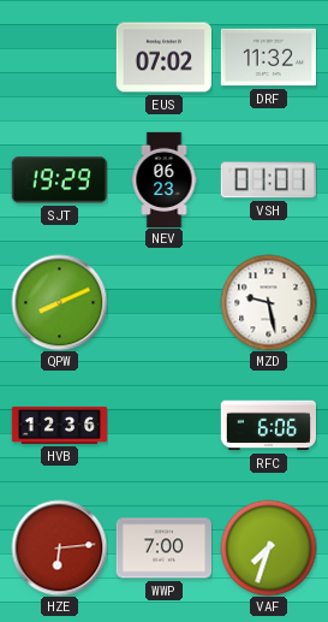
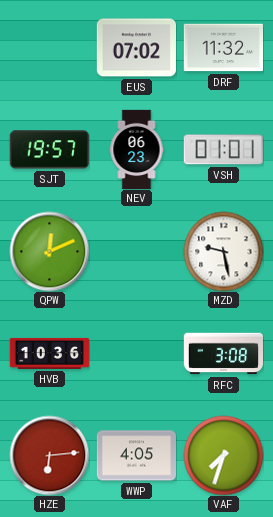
SJT: 19:29 -> 19:57 (49, 150)
QPW: 8:11 -> 12:11 (49, 251)
HVB: 12:36 -> 10:36 (49, 353)
RFC: 6:06 -> 3:08 (223, 354)
WWP: 7:00 -> 4:05 (136, 456)
